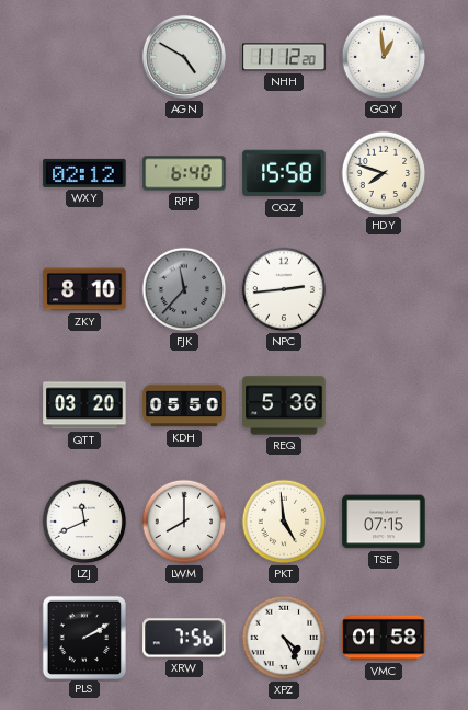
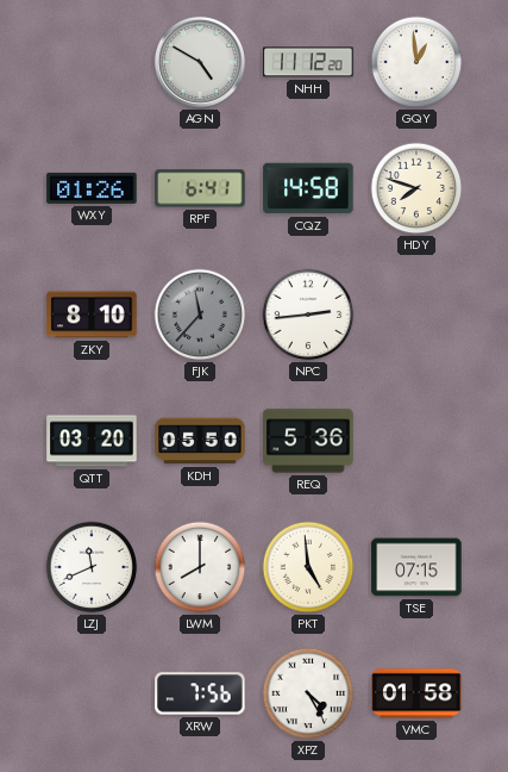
WXY: 02:12 -> 01:26 (92, 188)
RPF: 6:40 -> 6:41 (200, 188)
CQZ: 15:58 -> 14:58 (308, 188)
PLS: 2:10 -> none (83, 637)
